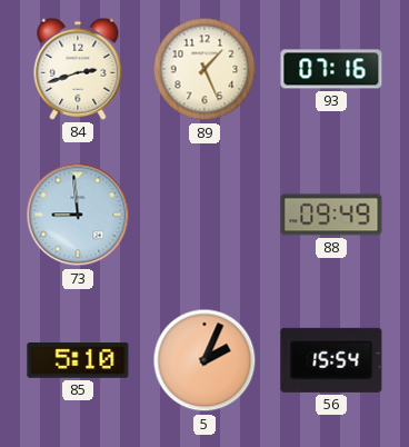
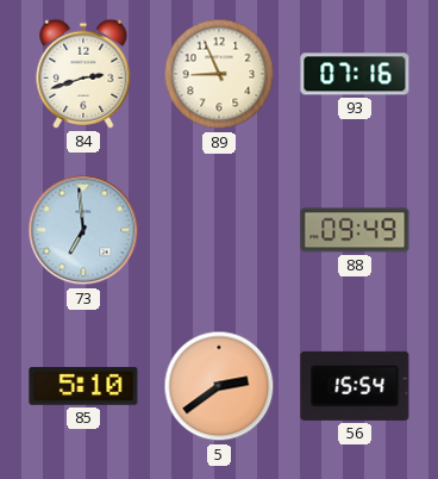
89: 1:26 -> 8:56 (219, 74)
73: 8:59 -> 6:59 (83, 230)
5: 2:04 -> 2:39 (219, 386)
